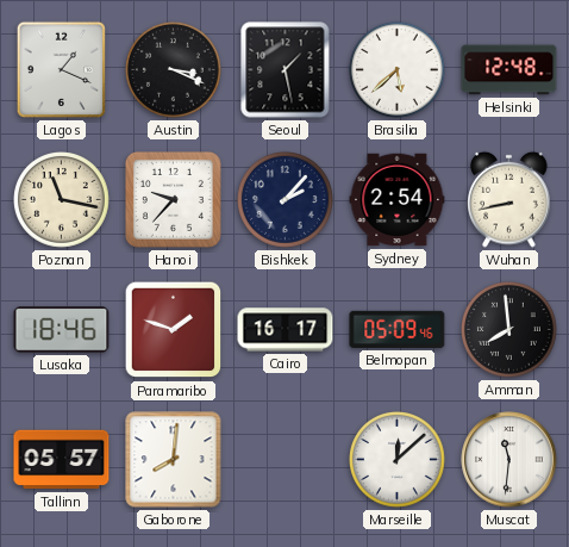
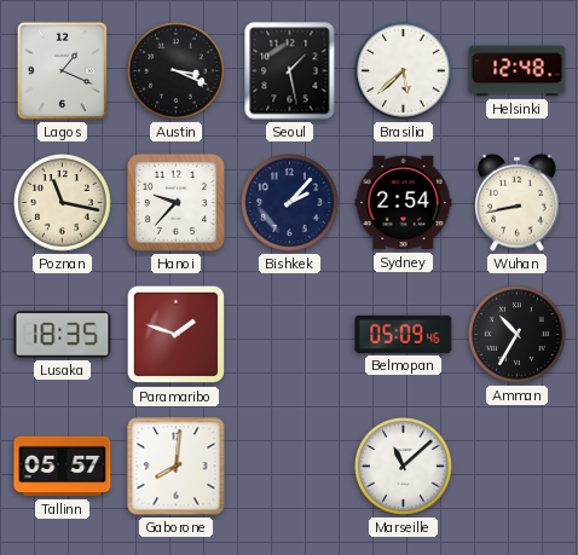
Lusaka: 18:46 -> 18:35 (63, 335)
Cairo: 16:17 -> none (286, 330)
Amman: 7:59 -> 10:35 (518, 335)
Marseille: 12:08 -> 11:08 (404, 467)
Muscat: 11:31 -> none (509, 460)
